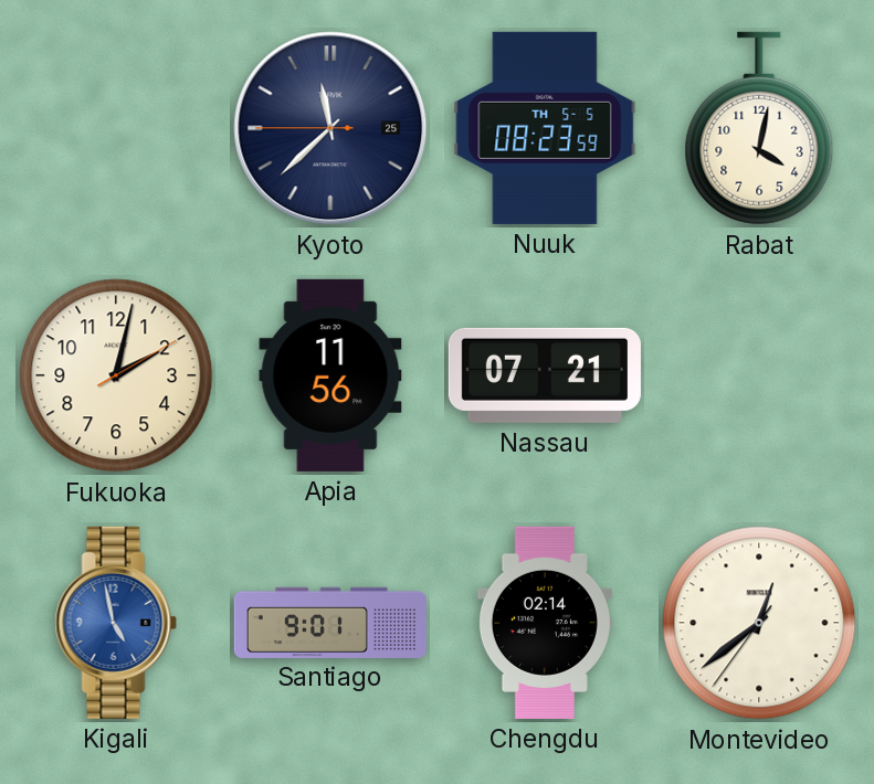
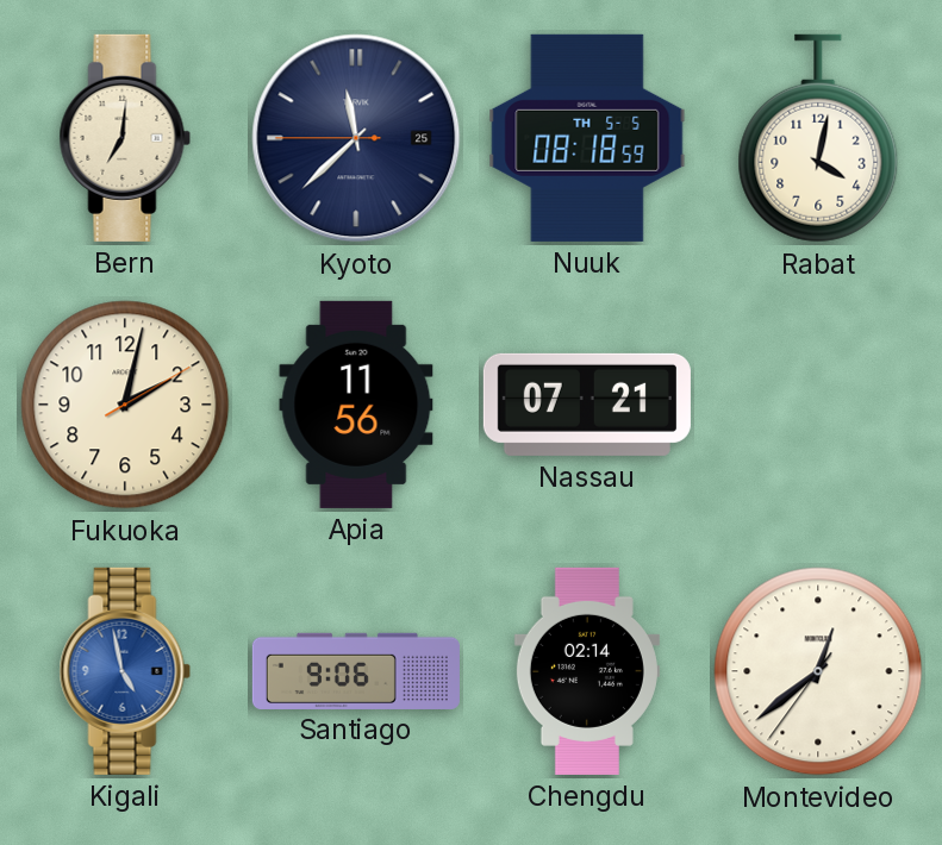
Bern: none -> 7:01 (125, 138)
Nuuk: 08:23 -> 08:18 (587, 138)
Santiago: 9:01 -> 9:06 (356, 670)
